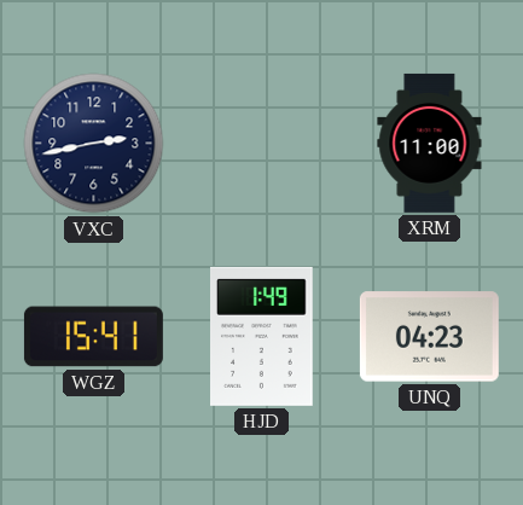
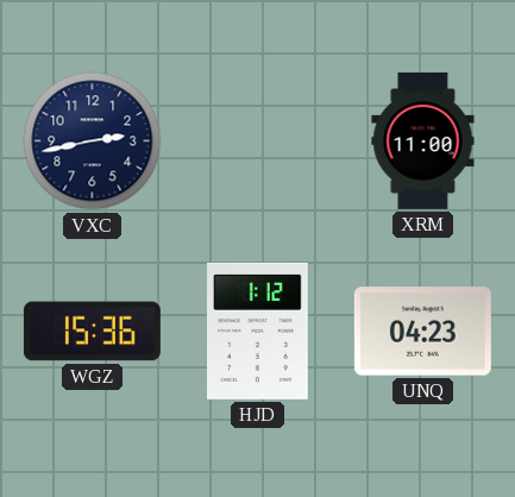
WGZ: 15:41 -> 15:36 (92, 332)
HJD: 1:49 -> 1:12 (258, 331)
